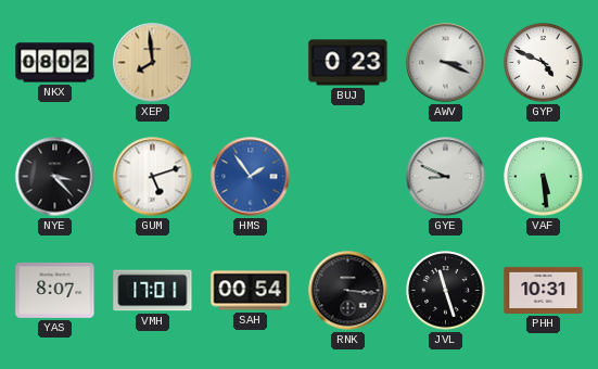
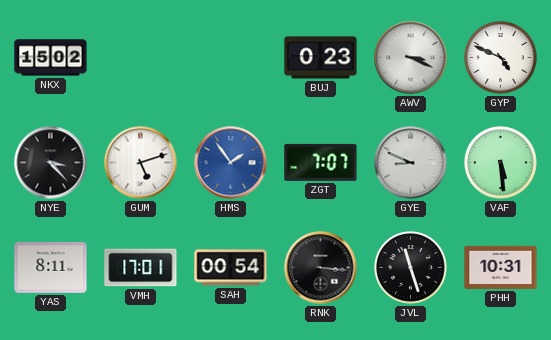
NKX: 08:02 -> 15:02 (51, 58)
XEP: 7:59 -> none (153, 63)
ZGT: none -> 7:07 (321, 162)
YAS: 8:07 -> 8:11 (51, 267)
